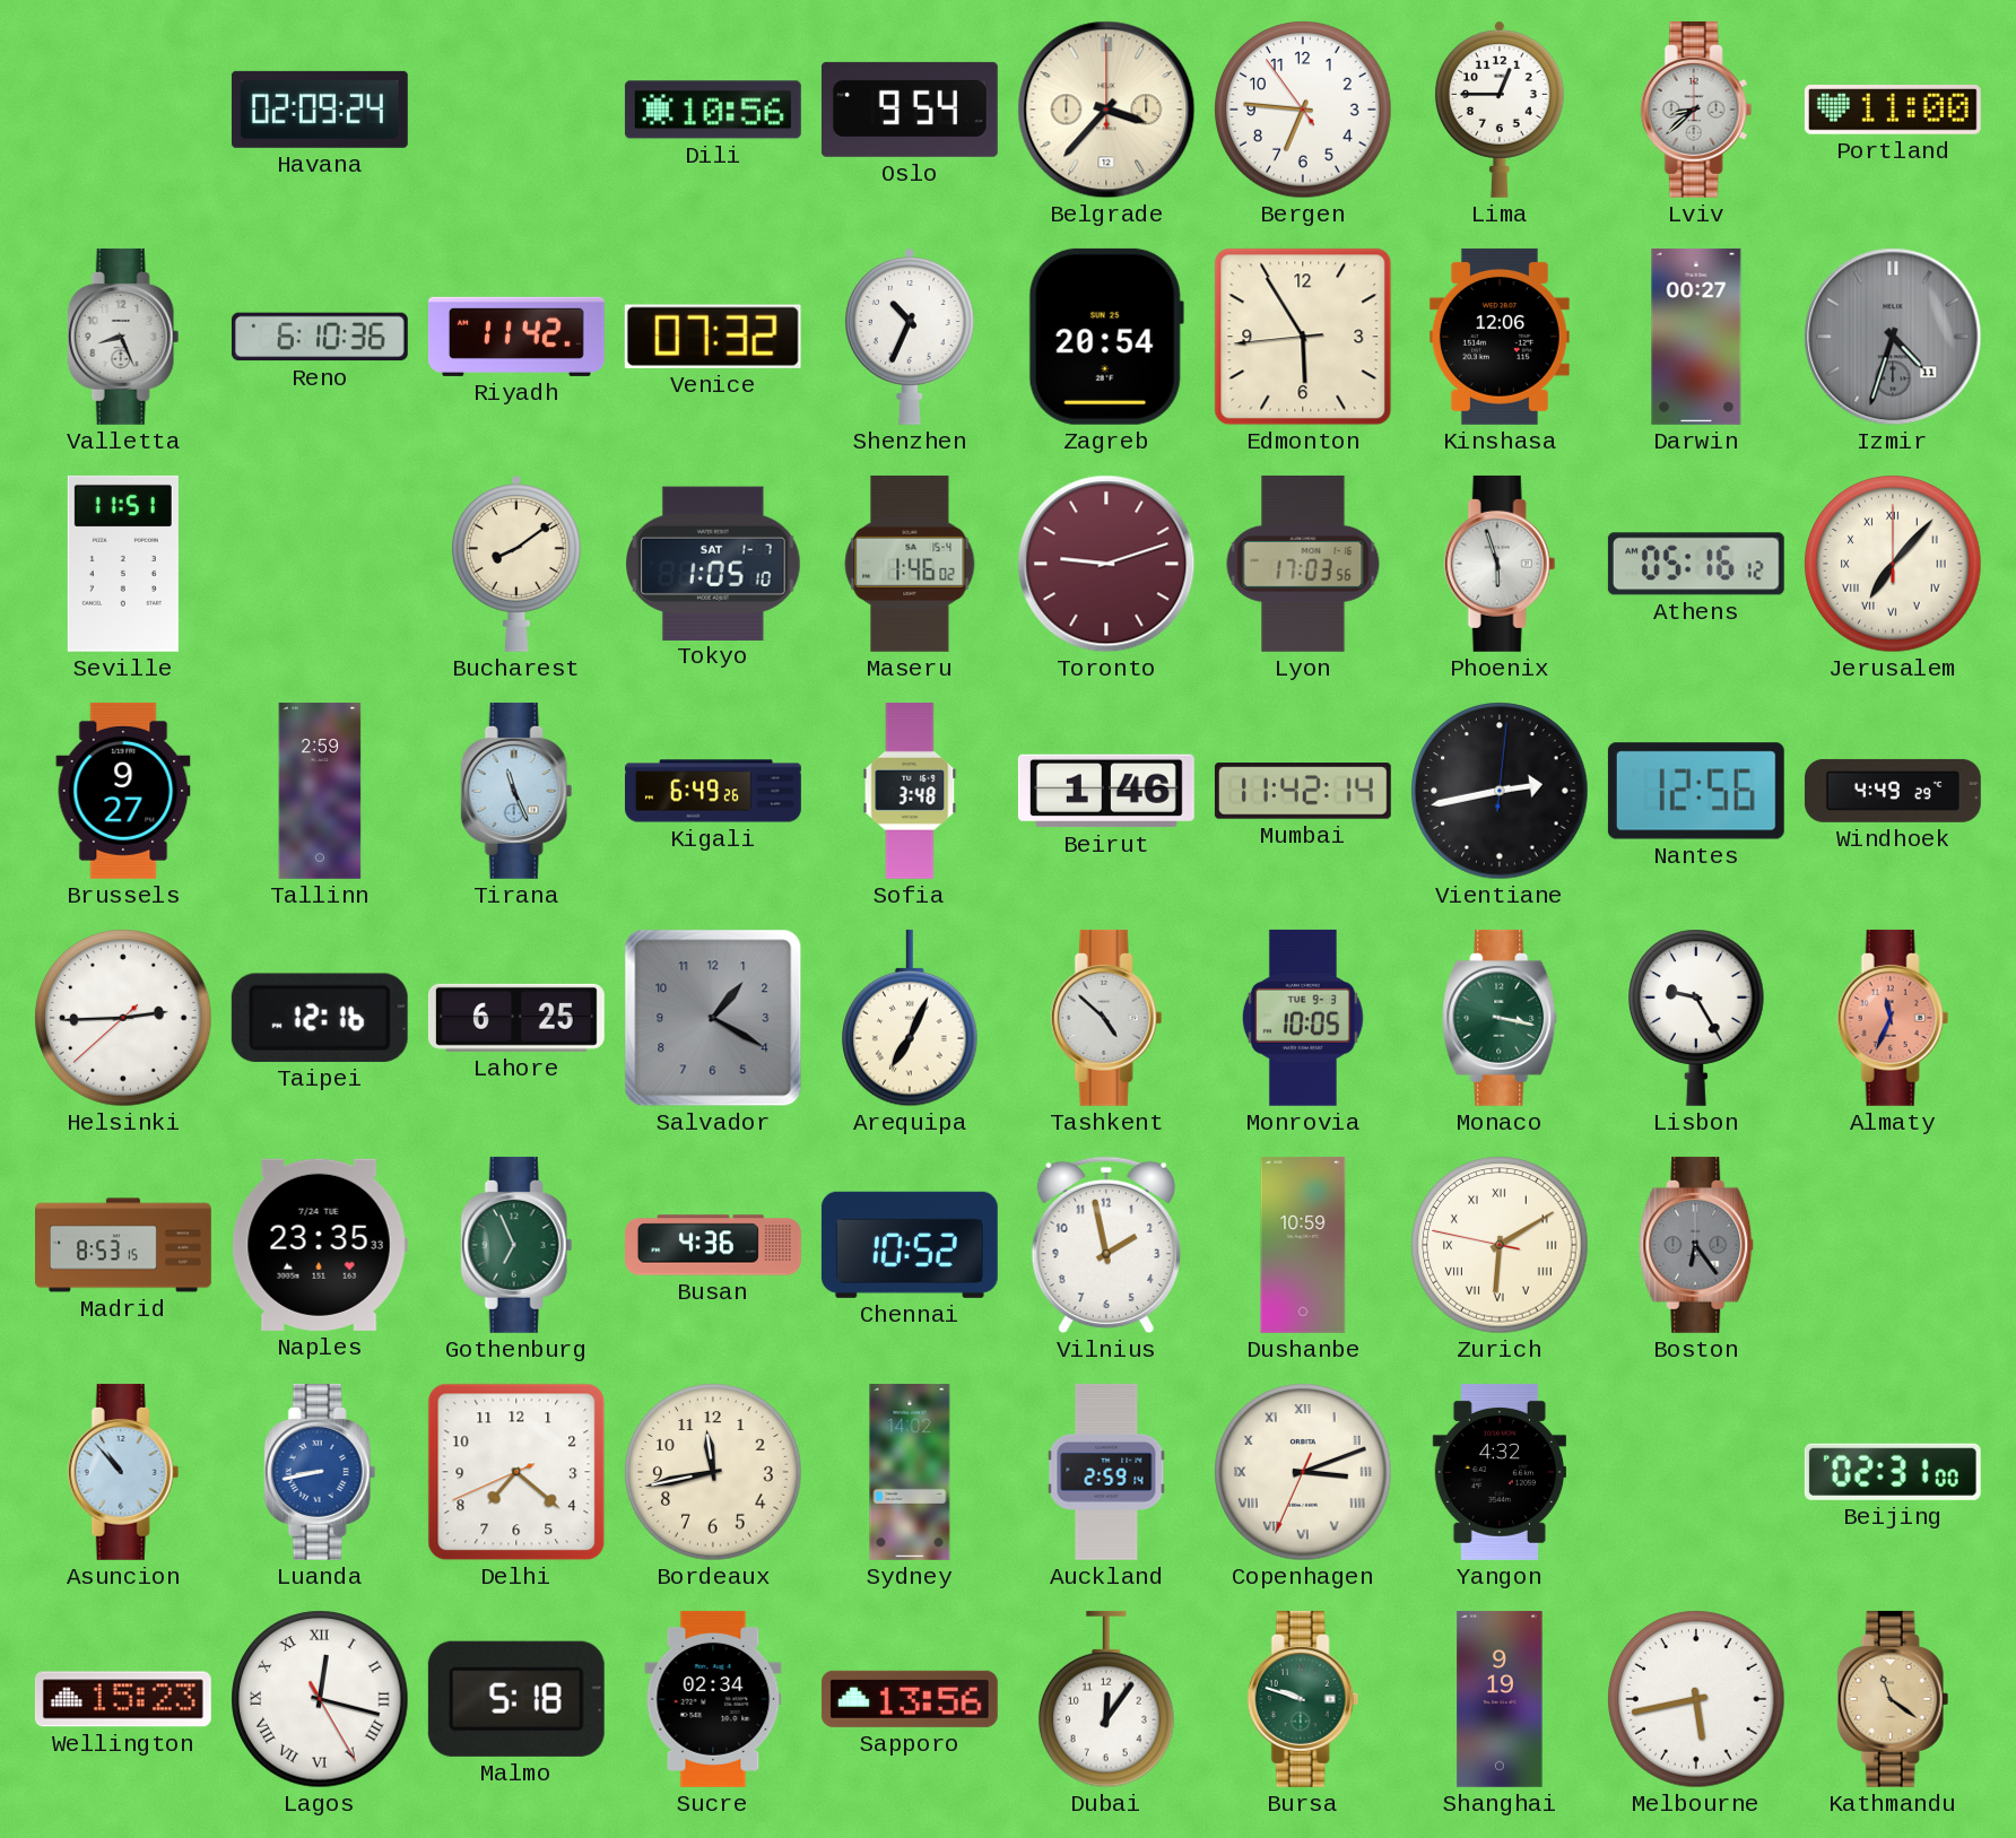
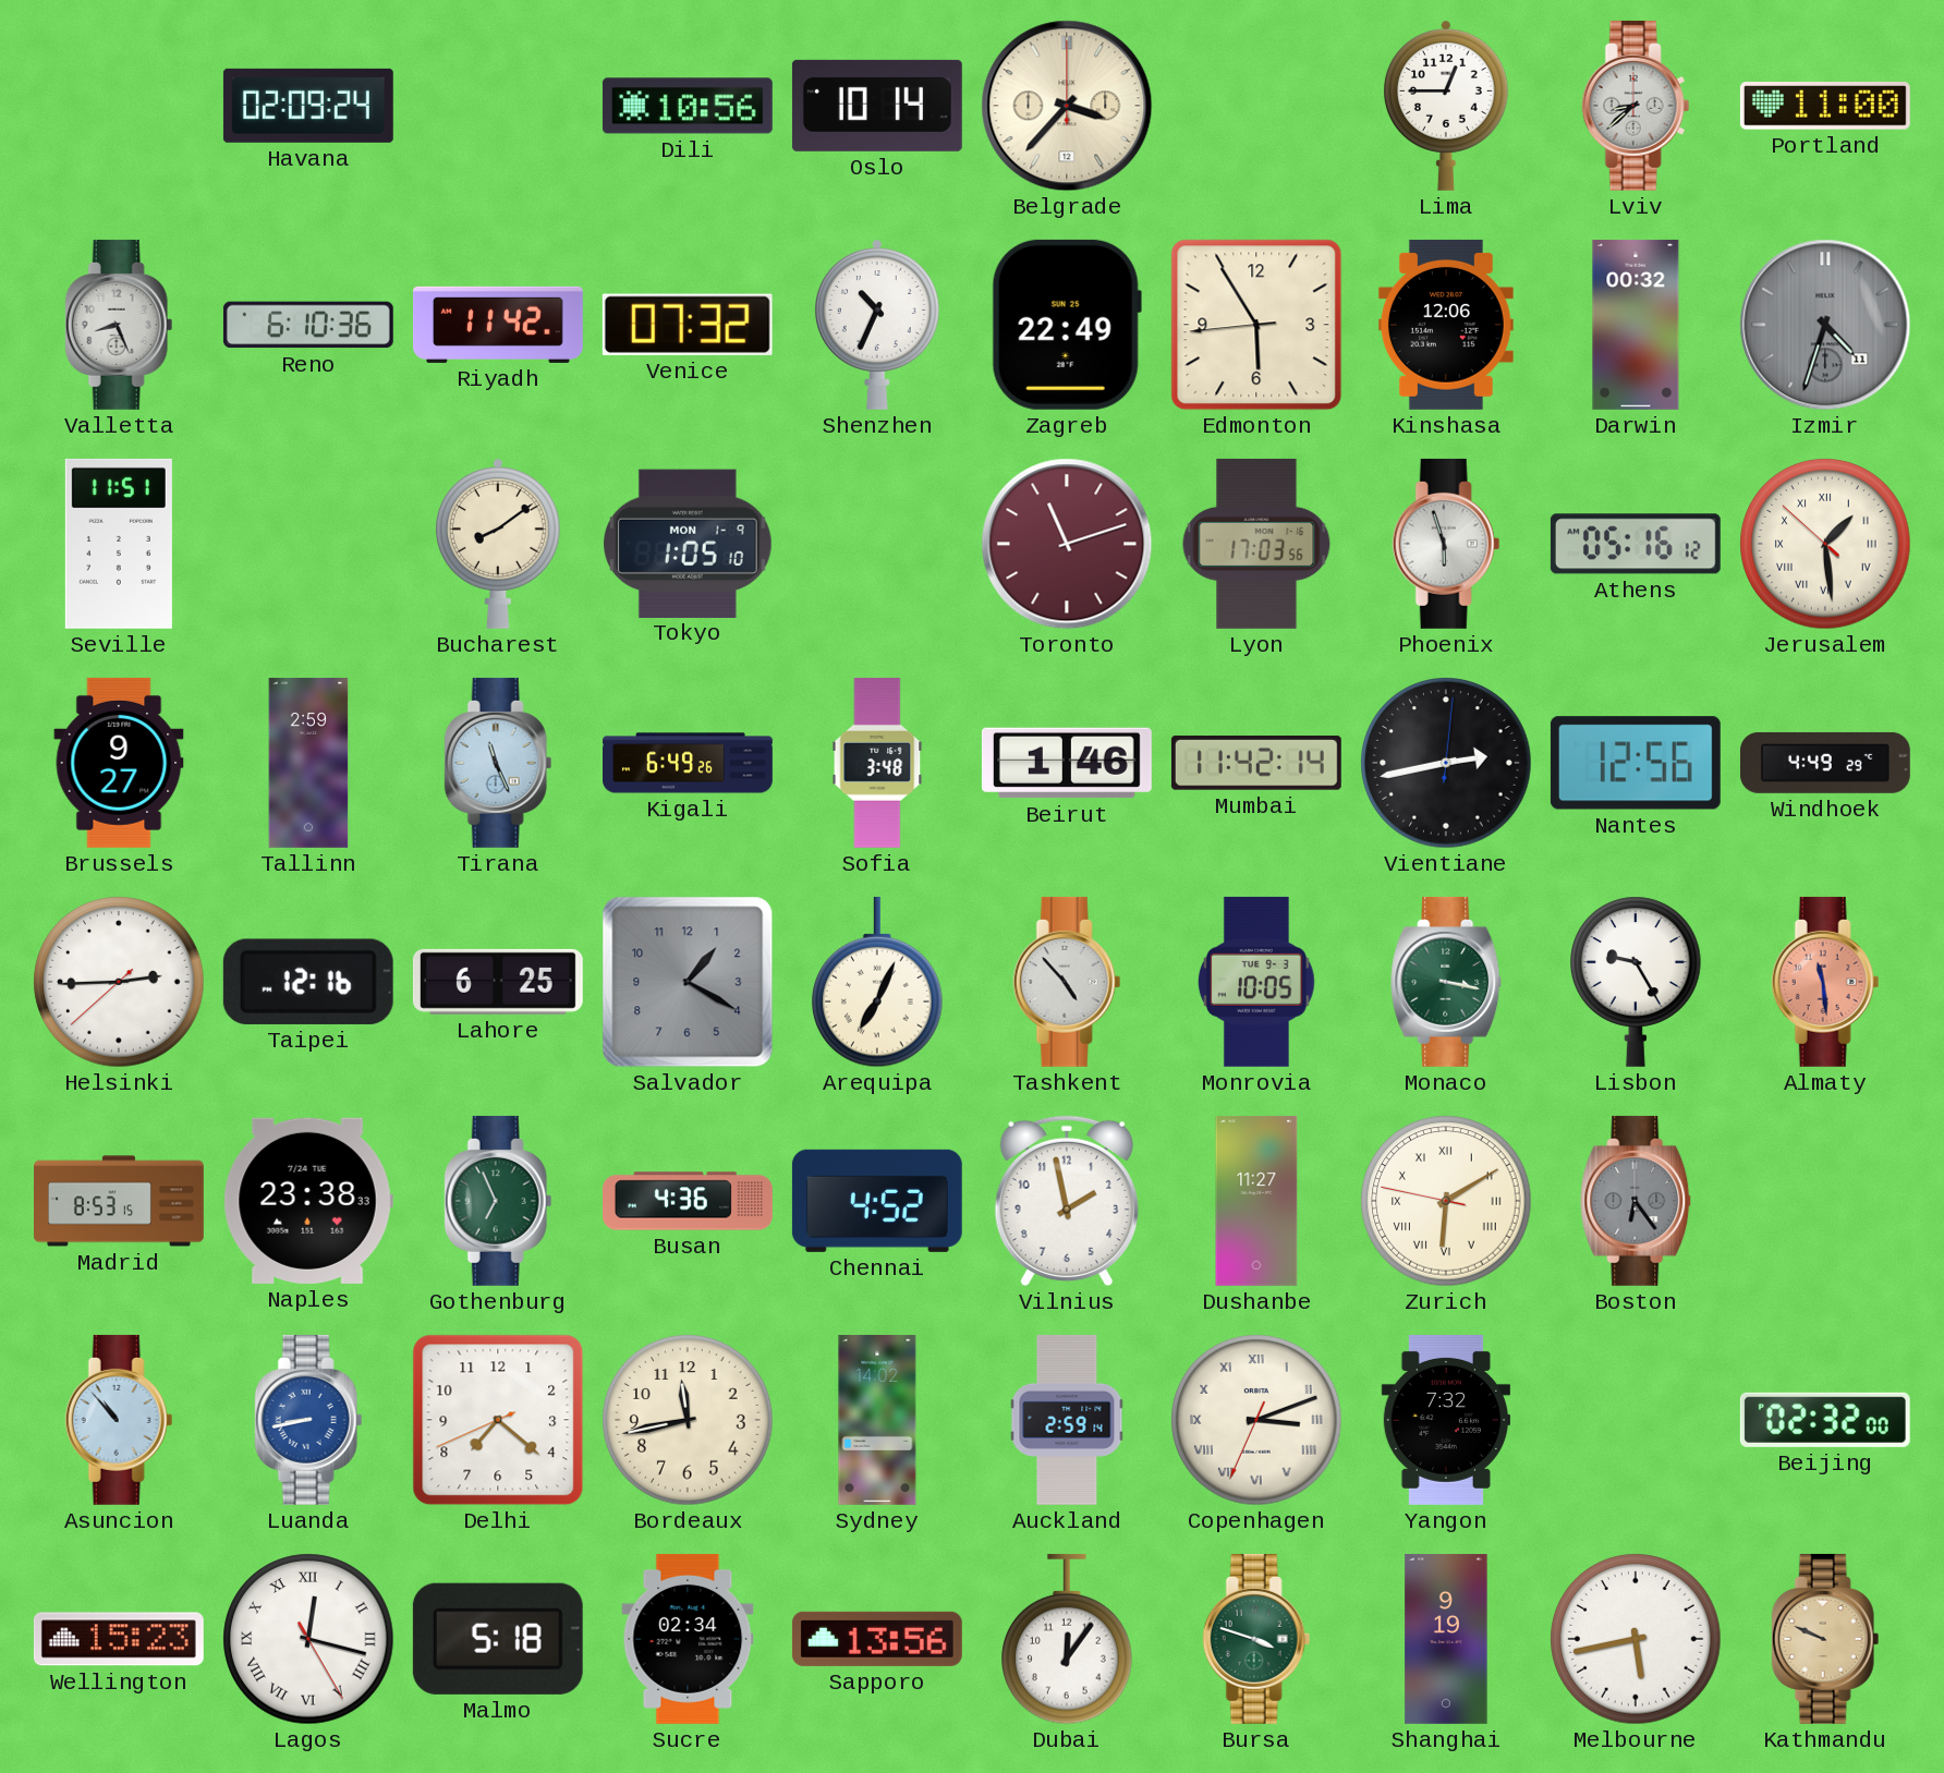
Oslo: 9:54 -> 10:14 (877, 106)
Bergen: 6:45 -> none (1303, 110)
Zagreb: 20:54 -> 22:49 (1067, 325)
Darwin: 00:27 -> 00:32 (1636, 325)
Tokyo date: SAT 1-7 -> MON 1-9 (689, 543)
Maseru: 1:46 -> none (910, 564)
Toronto: 9:12 -> 11:12 (1067, 544)
Jerusalem: 7:07 -> 1:28 (1825, 544)
Tashkent: 4:52 -> 4:53 (1067, 982)
Almaty: 11:34 -> 11:29 (1825, 982)
Naples: 23:35 -> 23:38 (308, 1201)
Chennai: 10:52 -> 4:52 (877, 1201)
Dushanbe: 10:59 -> 11:27 (1256, 1201)
Yangon: 4:32 -> 7:32 (1446, 1420)
Beijing: 02:31 -> 02:32 (1825, 1420)
Bursa: 9:48 -> 3:48 (1256, 1639)
Kathmandu: 11:21 -> 9:49 (1825, 1639)
